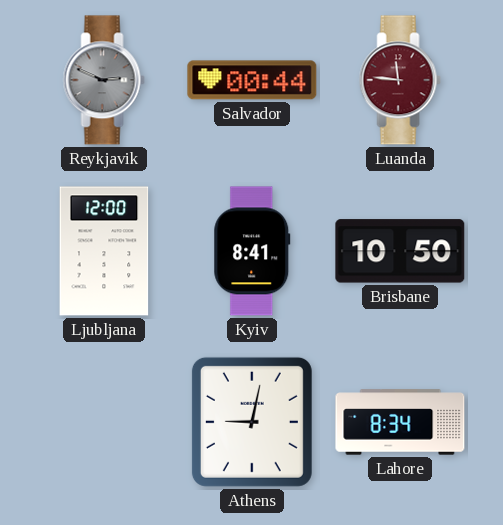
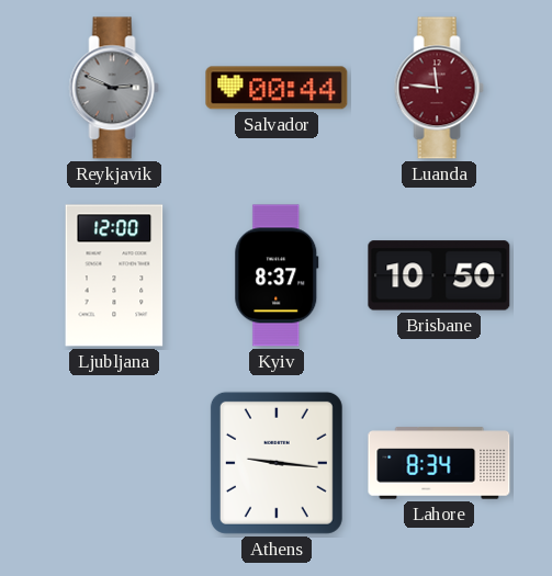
Kyiv: 8:41 -> 8:37 (277, 275)
Athens: 9:02 -> 9:16 (277, 463)
